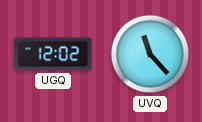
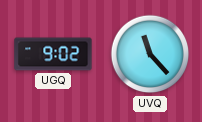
UGQ: 12:02 -> 9:02 (53, 54)
